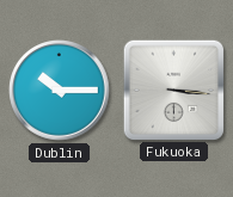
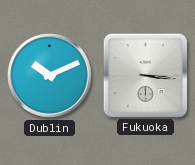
Dublin: 10:15 -> 10:11 (50, 76)
